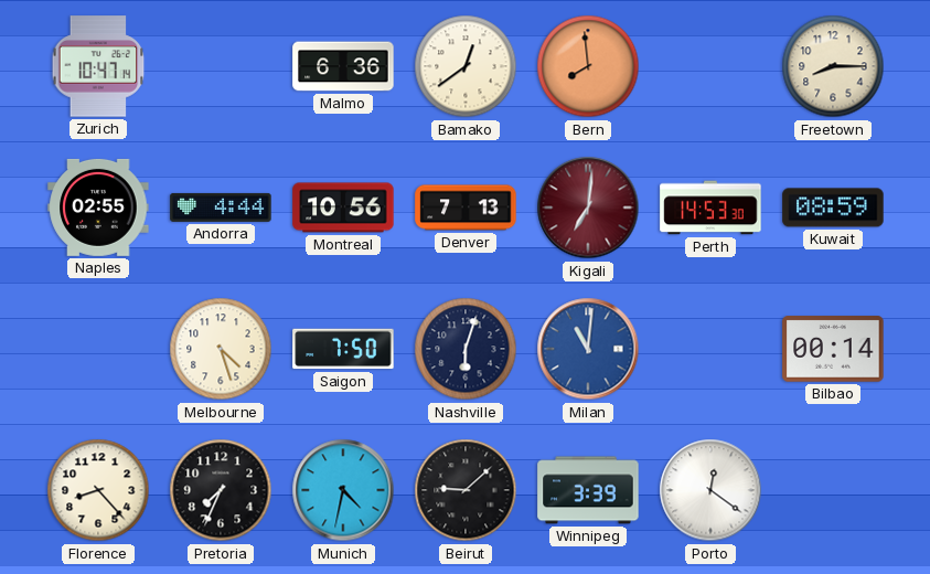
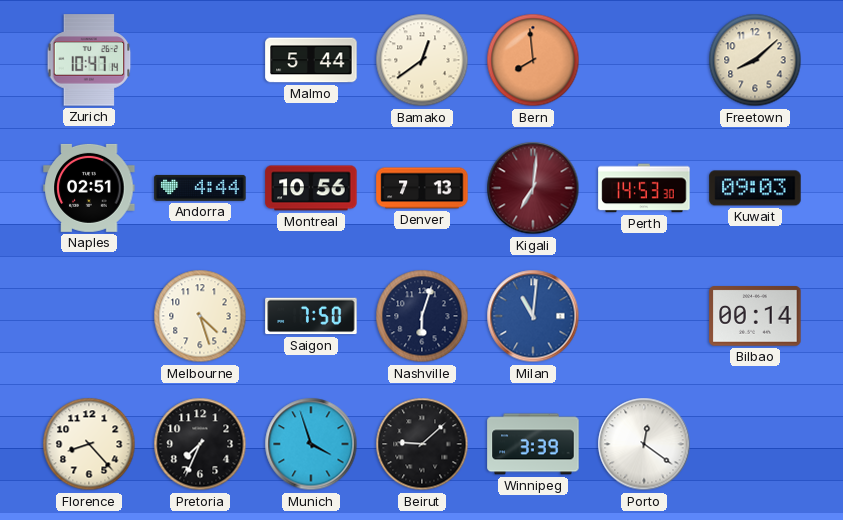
Malmo: 6:36 -> 5:44 (311, 60)
Freetown: 8:15 -> 8:08 (755, 60)
Naples: 02:55 -> 02:51 (89, 188)
Kuwait: 08:59 -> 09:03 (755, 188)
Munich: 4:32 -> 3:57 (311, 444)
